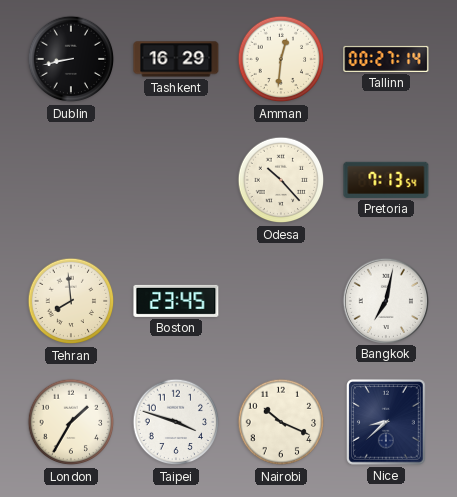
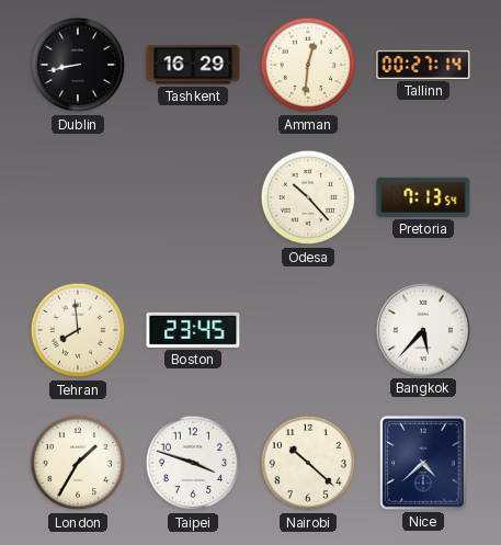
Bangkok: 7:02 -> 5:37 (422, 329)
Nairobi: 10:19 -> 10:22 (308, 463)
Nice: 8:38 -> 4:38 (424, 463)
